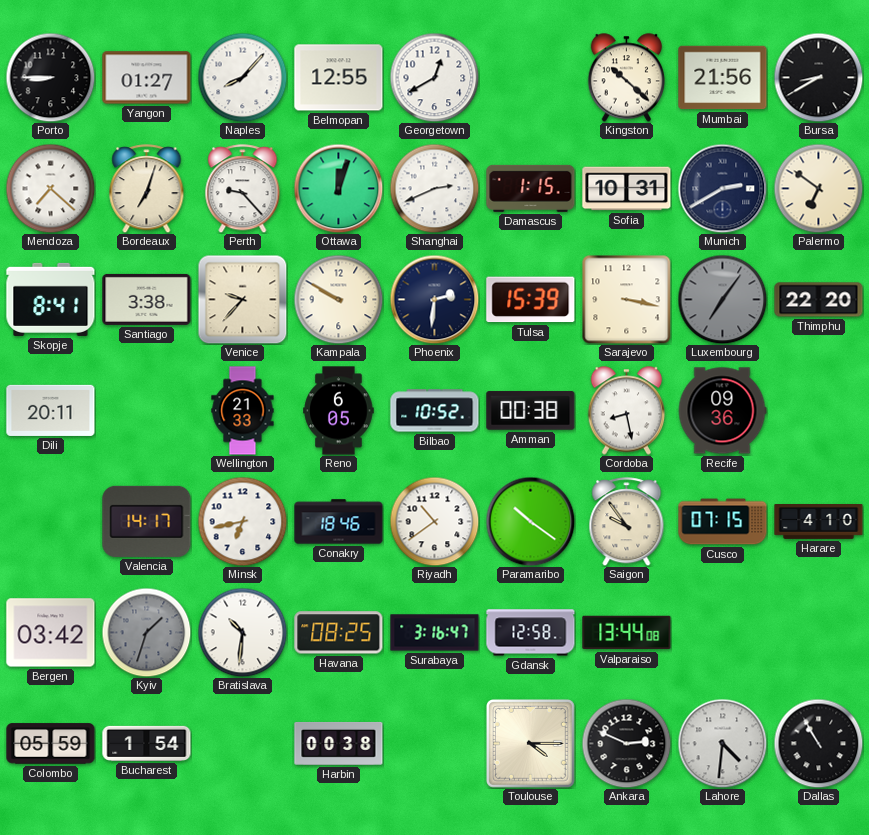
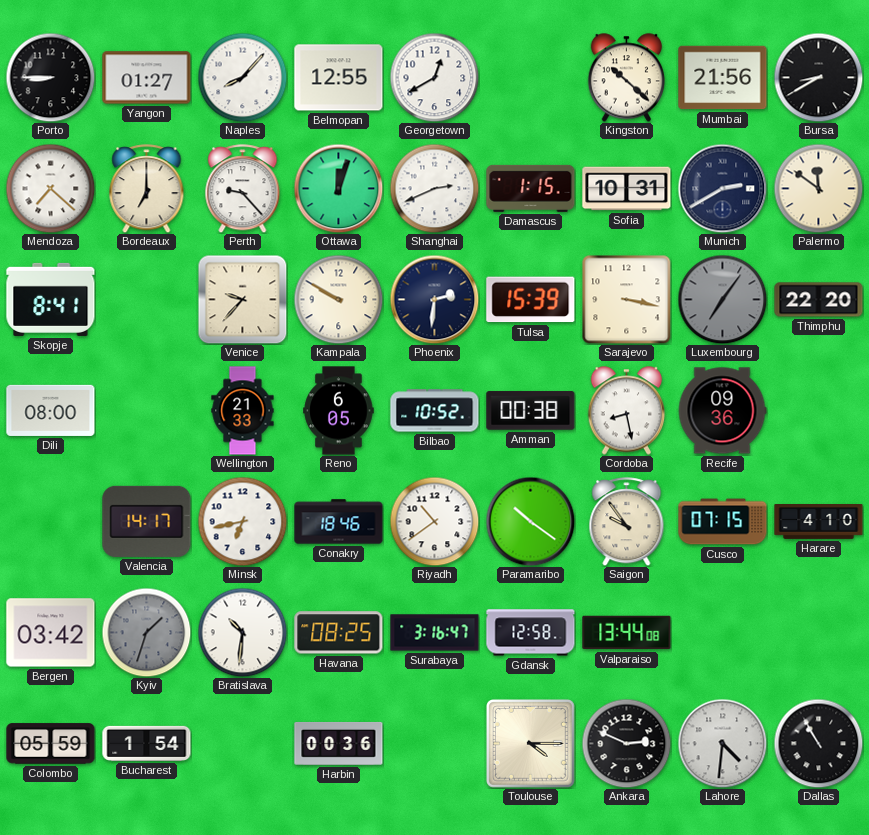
Bordeaux: 7:03 -> 7:00 (147, 189)
Palermo: 6:51 -> 11:51 (818, 188)
Santiago: 3:38 -> none (147, 299)
Dili: 20:11 -> 08:00 (51, 410)
Harbin: 00:38 -> 00:36 (339, 743)
